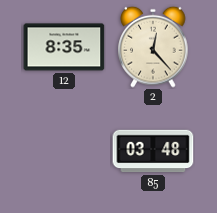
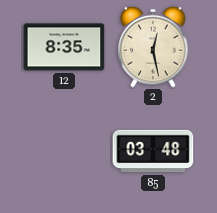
2: 12:23 -> 12:28 (153, 47)
